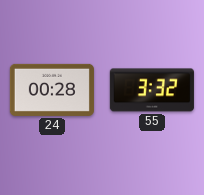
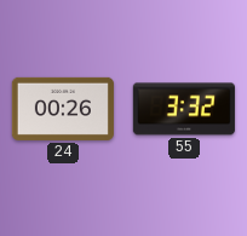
24: 00:28 -> 00:26 (63, 109)
